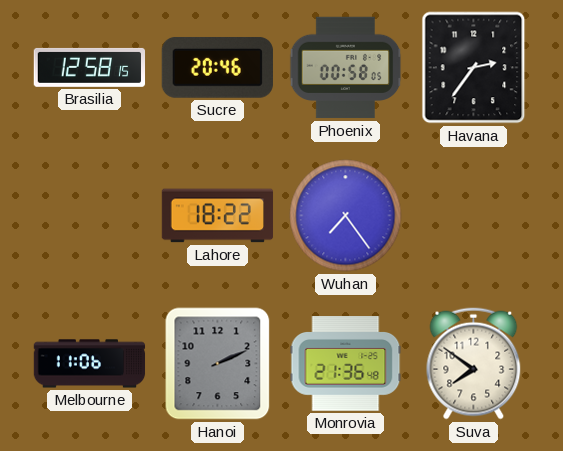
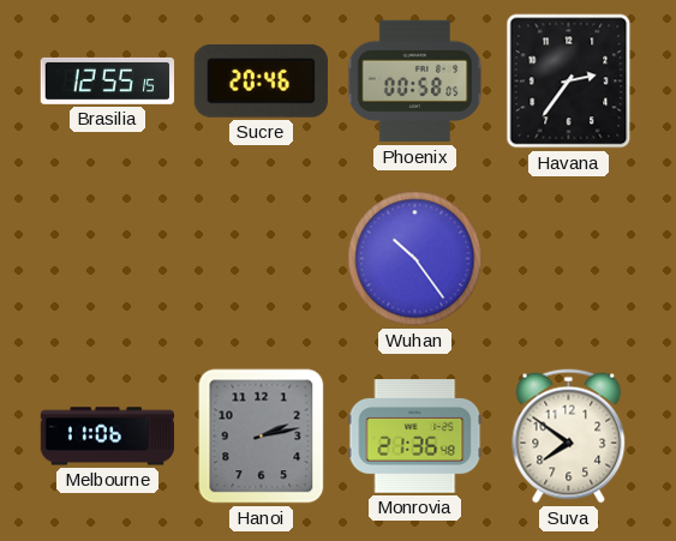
Brasilia: 12:58 -> 12:55 (108, 80)
Lahore: 18:22 -> none (218, 216)
Wuhan: 7:24 -> 10:24 (415, 259)
Hanoi: 2:11 -> 2:13 (262, 437)
